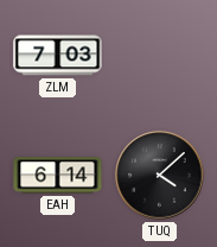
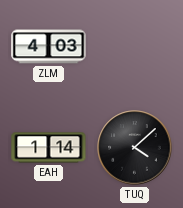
ZLM: 7:03 -> 4:03 (49, 47)
EAH: 6:14 -> 1:14 (49, 148)
